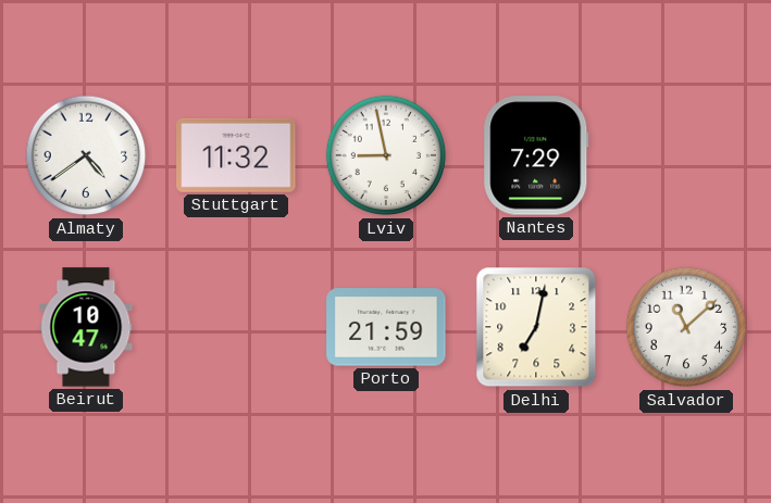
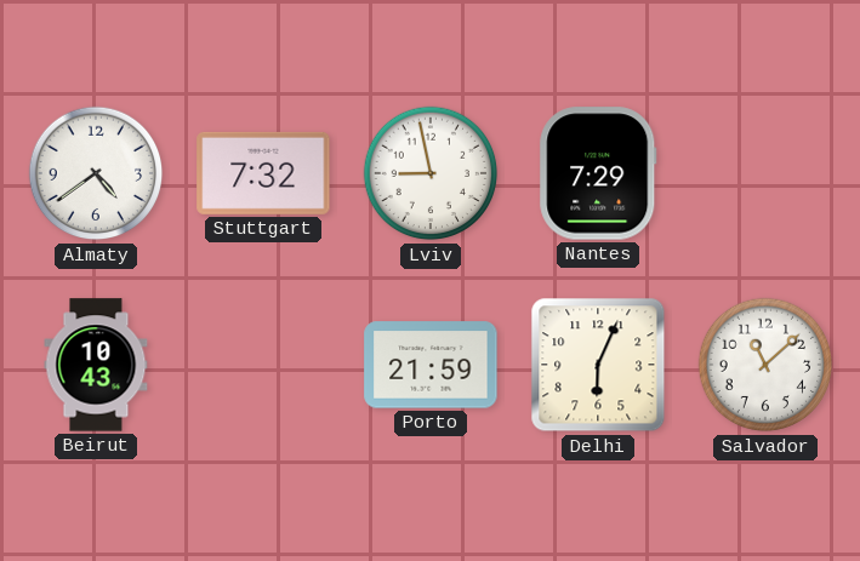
Stuttgart: 11:32 -> 7:32 (263, 173)
Beirut: 10:47 -> 10:43 (96, 365)
Delhi: 7:02 -> 6:04 (598, 365)
